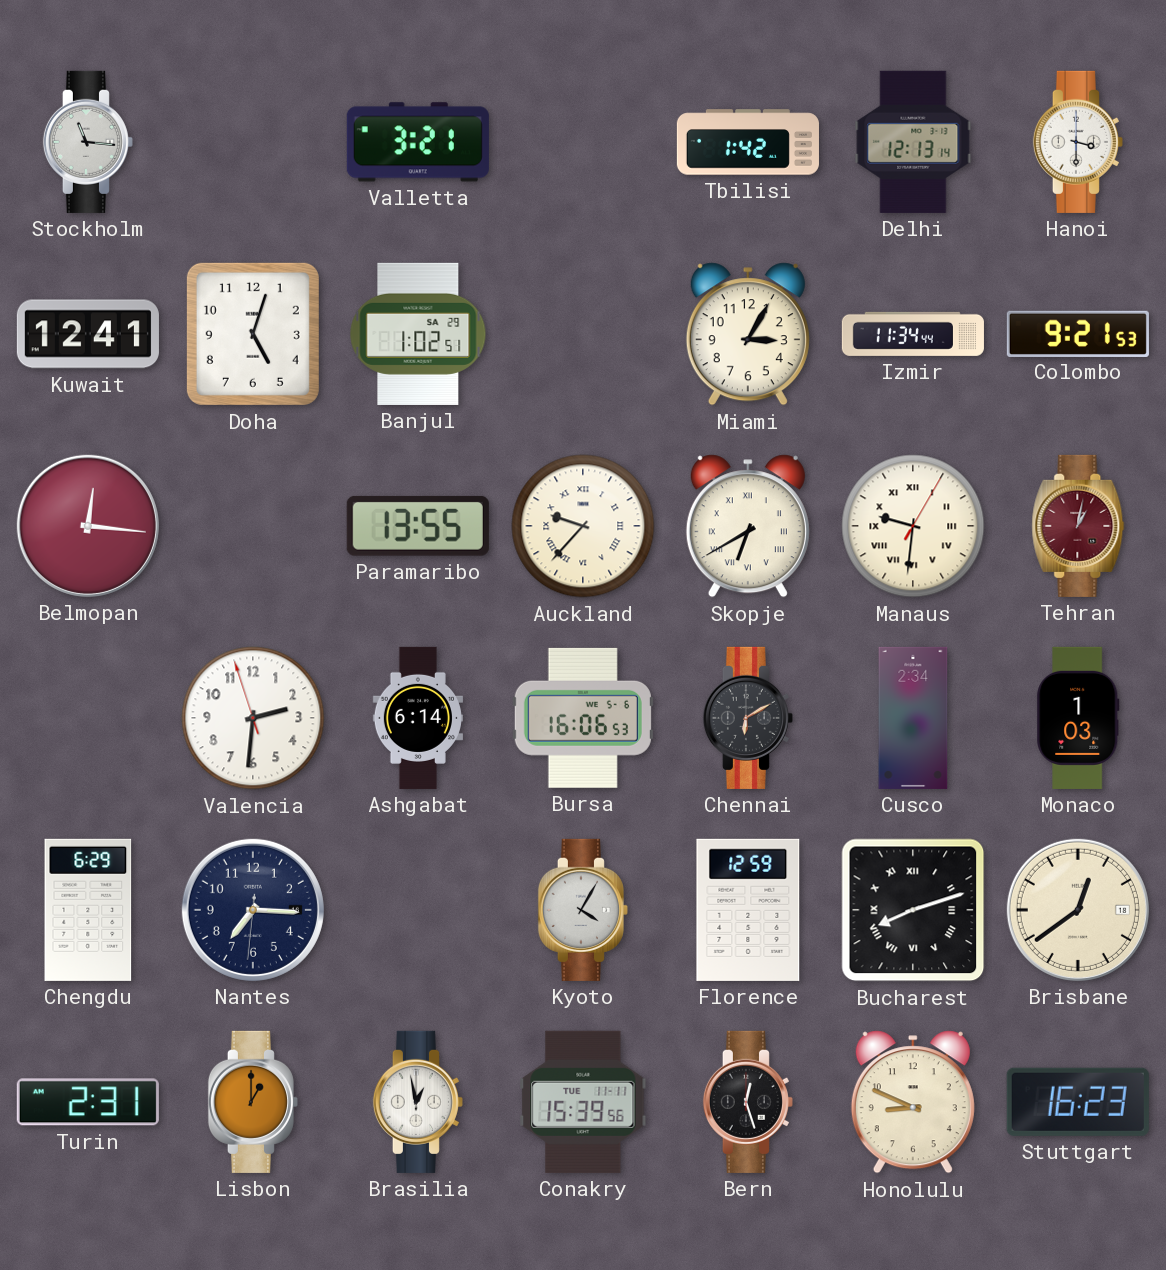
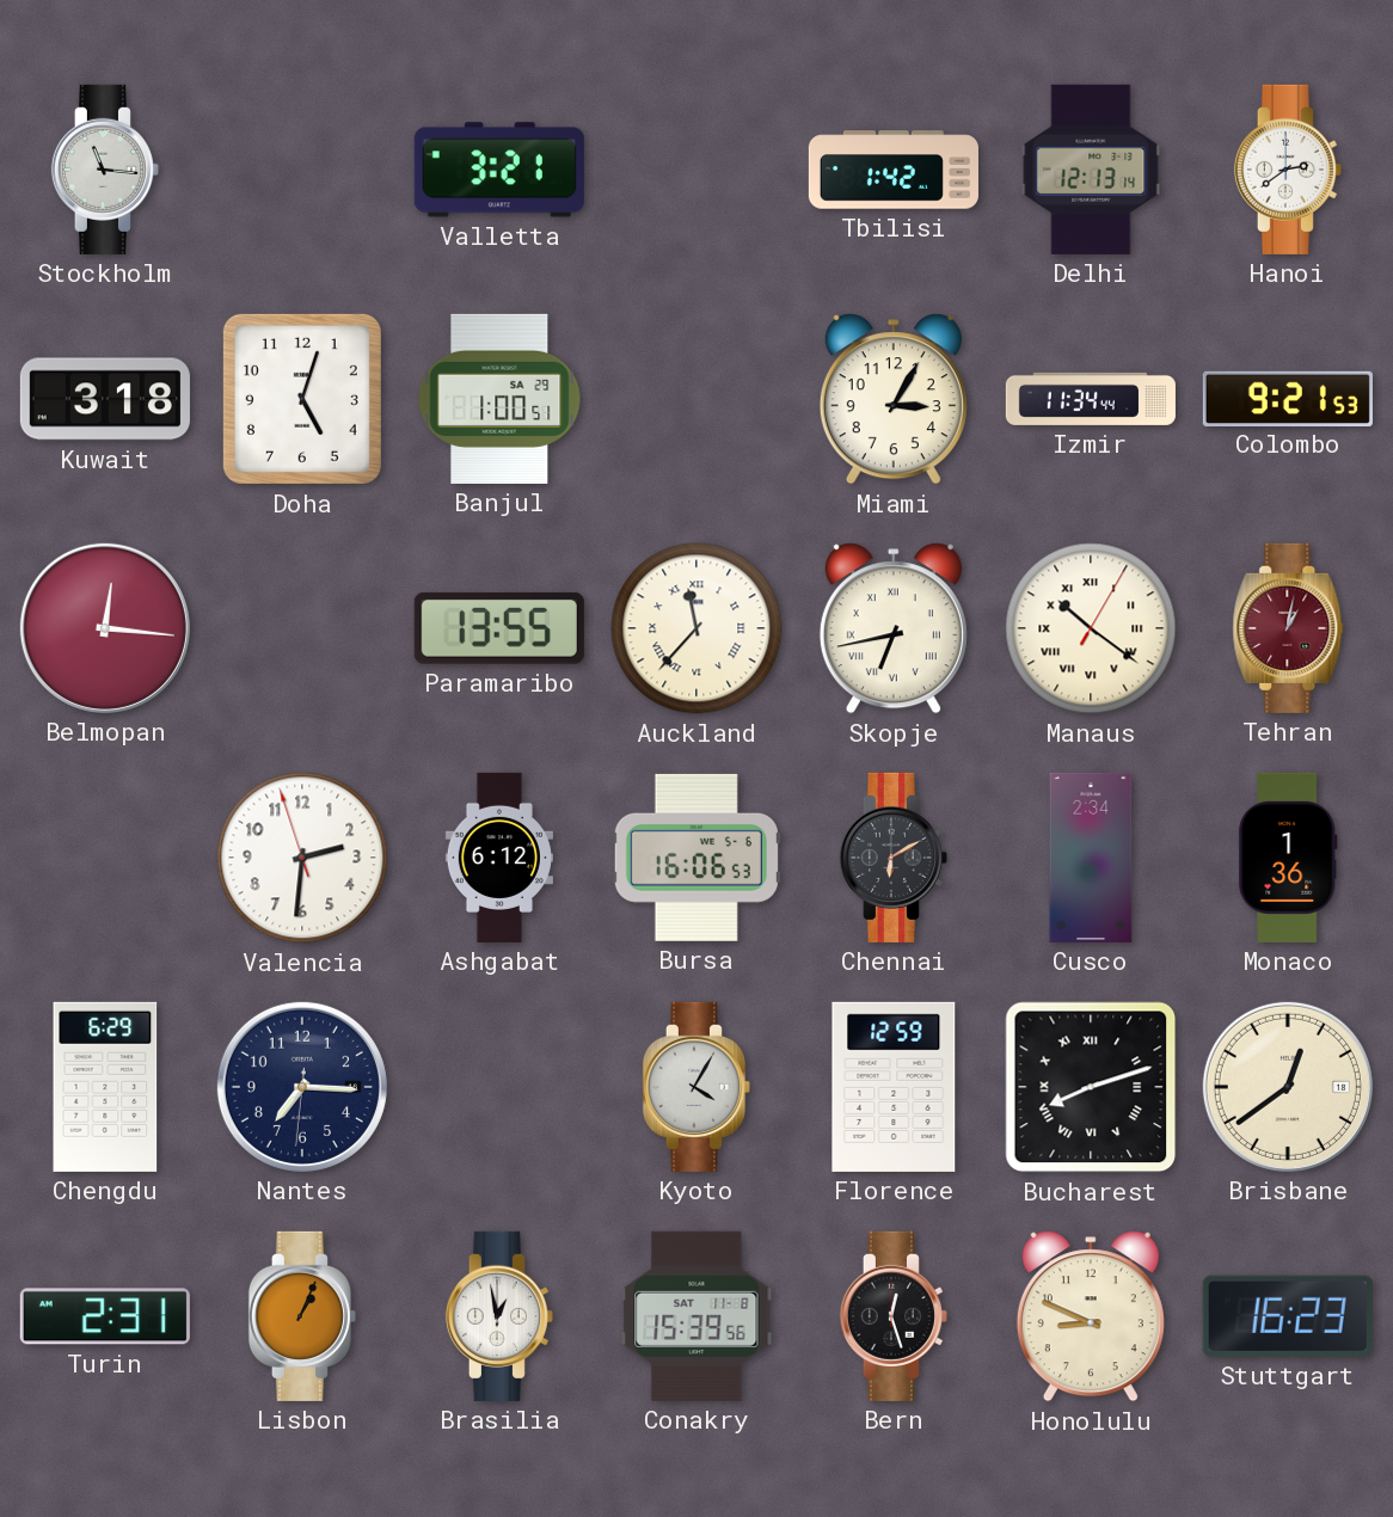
Hanoi: 3:30 -> 2:39 (1288, 170)
Kuwait: 12:41 -> 3:18 (105, 399)
Banjul: 1:02 -> 1:00 (499, 399)
Auckland: 9:37 -> 11:37 (696, 628)
Skopje: 6:40 -> 6:43 (894, 628)
Manaus: 9:31 -> 10:21 (1091, 628)
Ashgabat: 6:14 -> 6:12 (499, 858)
Monaco: 1:03 -> 1:36 (1288, 858)
Lisbon: 1:00 -> 1:04 (302, 1316)
Conakry date: TUE 11-11 -> SAT 11-8 (696, 1316)
